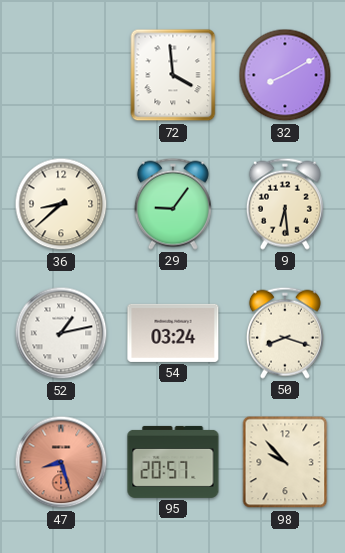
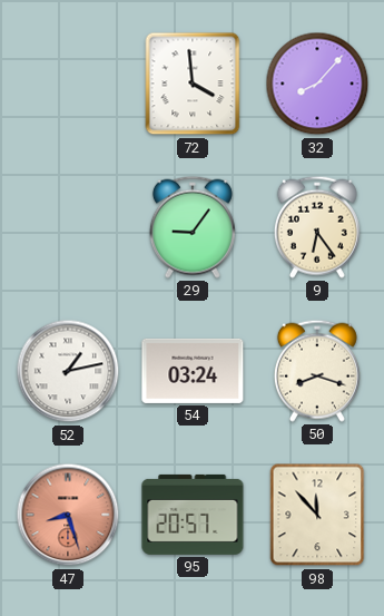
32: 8:10 -> 8:07 (317, 84)
36: 8:38 -> none (61, 204)
9: 6:29 -> 6:24 (317, 227)
98: 9:53 -> 11:53 (317, 515)
